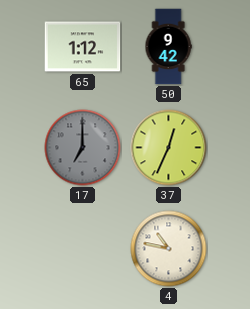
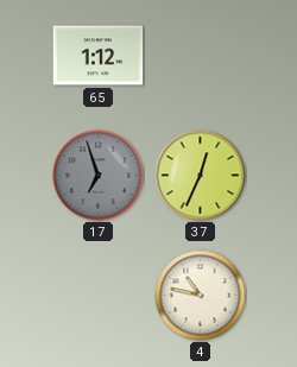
50: 9:42 -> none (168, 47)
17: 7:00 -> 6:57 (99, 176)
